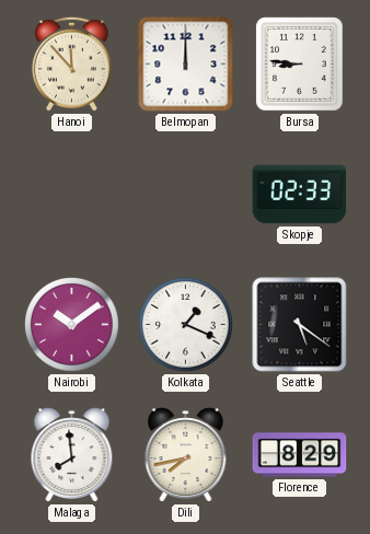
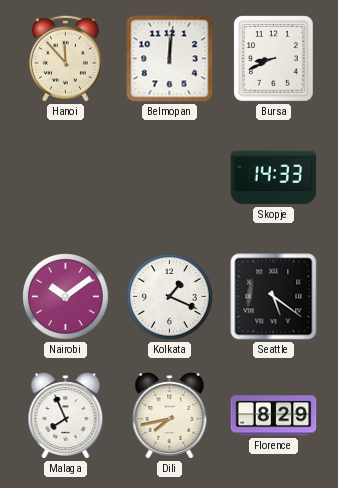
Belmopan: 12:00 -> 12:01 (170, 59)
Bursa: 8:46 -> 8:41 (274, 59)
Skopje: 02:33 -> 14:33 (274, 178)
Malaga: 7:59 -> 7:56 (66, 416)
